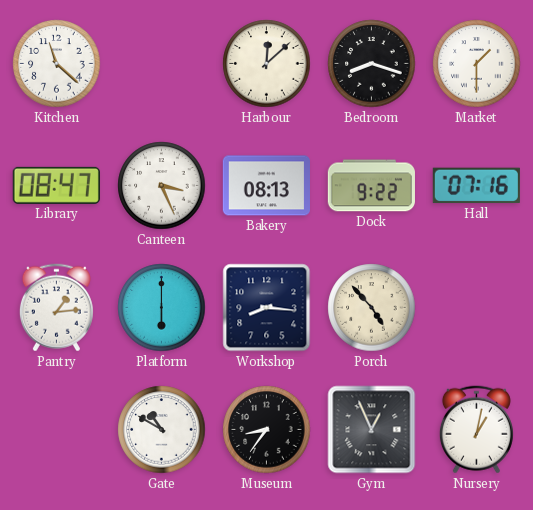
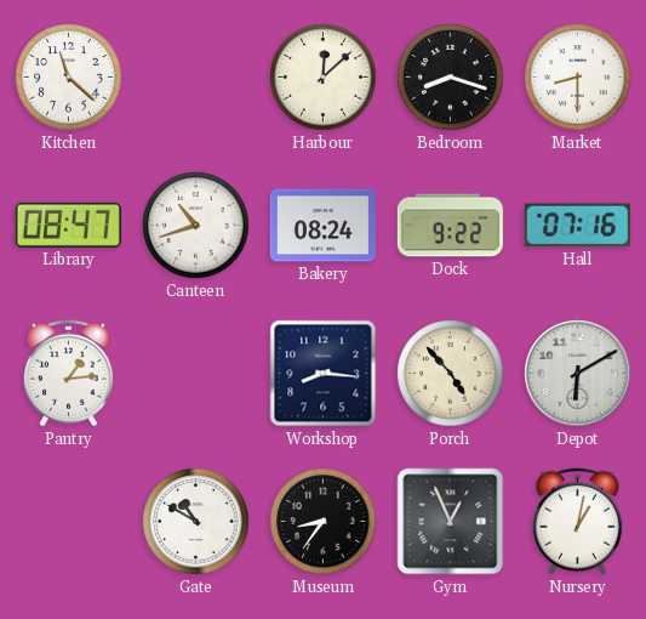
Market: 1:30 -> 8:30 (578, 78)
Canteen: 3:26 -> 10:42 (196, 226)
Bakery: 08:13 -> 08:24 (322, 226)
Platform: 6:00 -> none (162, 308)
Depot: none -> 6:10 (578, 374)
